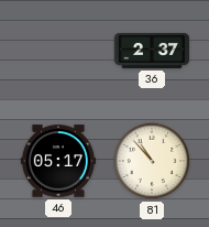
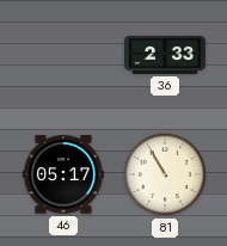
36: 2:37 -> 2:33 (164, 55)
81: 10:53 -> 10:55 (165, 174)
